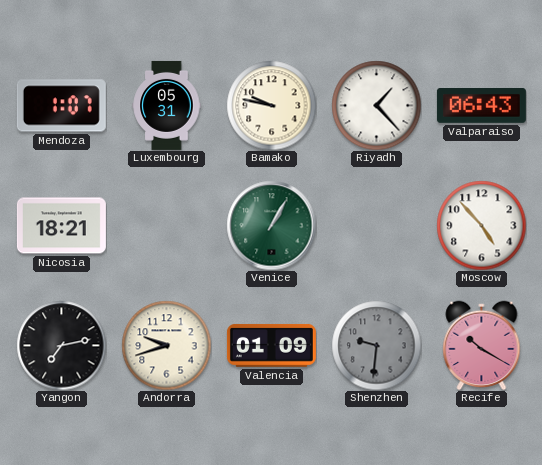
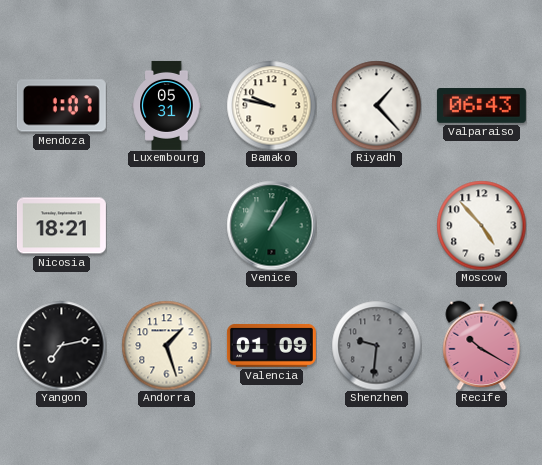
Andorra: 9:42 -> 1:27 (166, 345)
